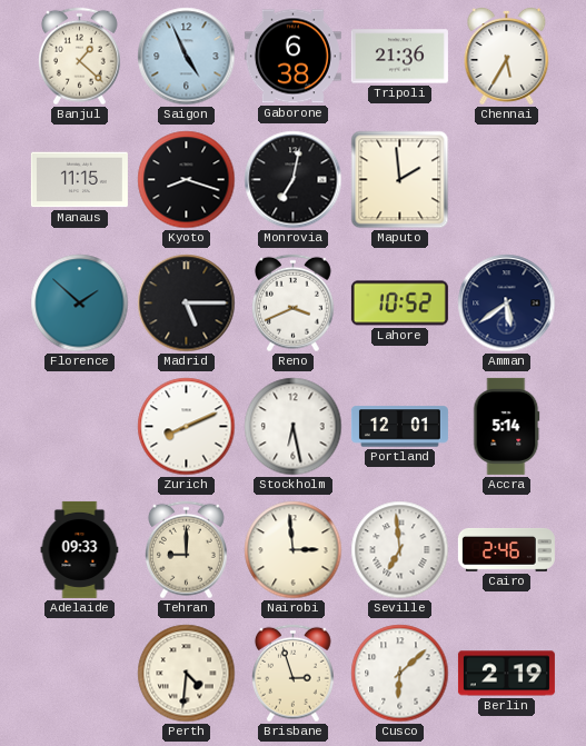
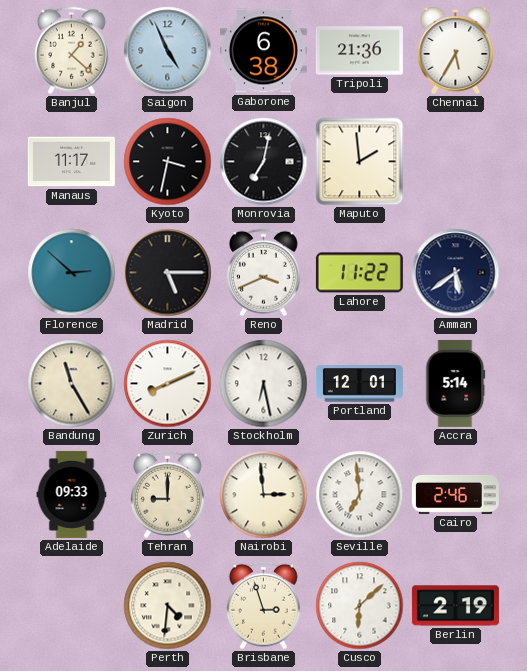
Manaus: 11:15 -> 11:17 (71, 162)
Kyoto: 8:18 -> 3:32 (168, 162)
Florence: 1:52 -> 2:52 (72, 273)
Lahore: 10:52 -> 11:22 (359, 273)
Bandung: none -> 11:25 (72, 384)
